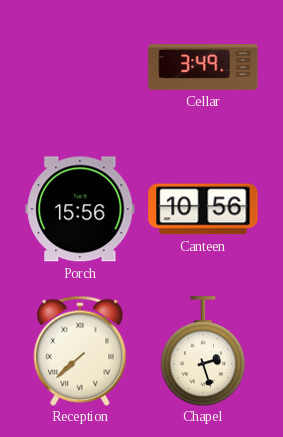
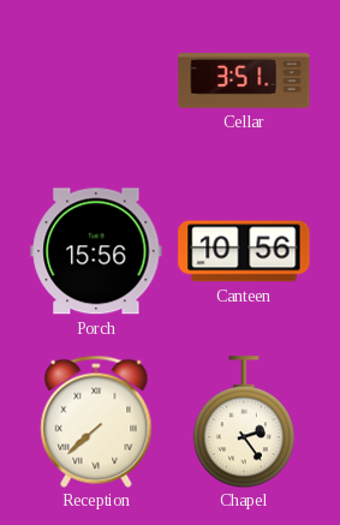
Cellar: 3:49 -> 3:51 (244, 82)
Chapel: 2:27 -> 2:24 (244, 422)
